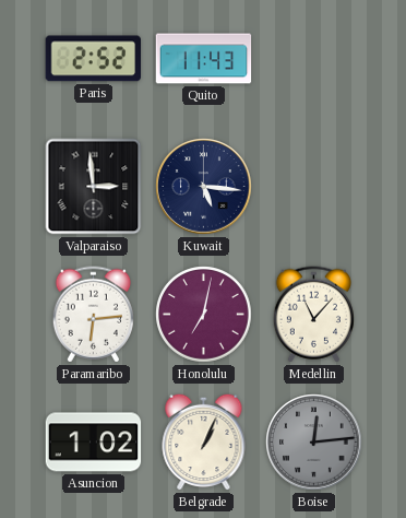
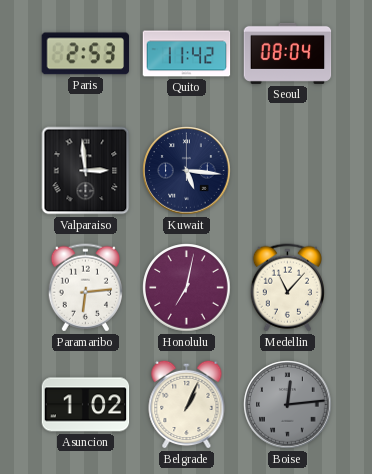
Paris: 2:52 -> 2:53 (85, 54)
Quito: 11:43 -> 11:42 (187, 54)
Seoul: none -> 08:04 (288, 53)
